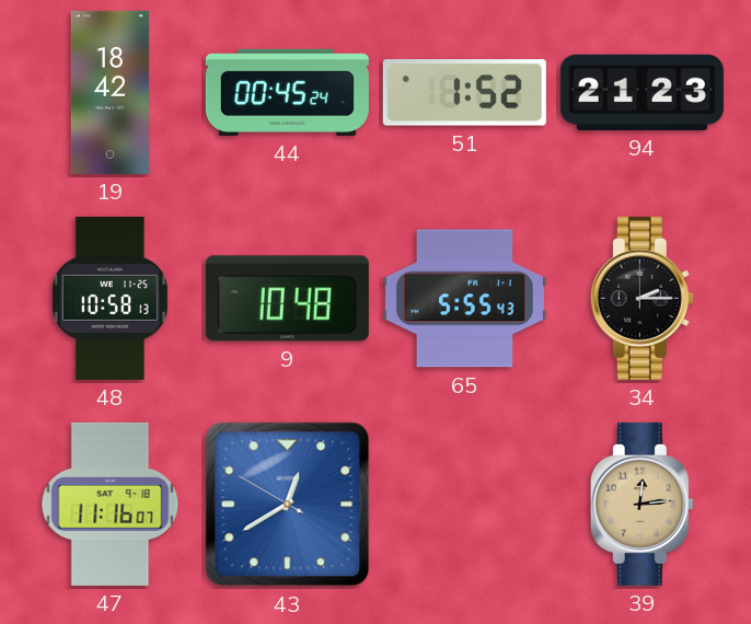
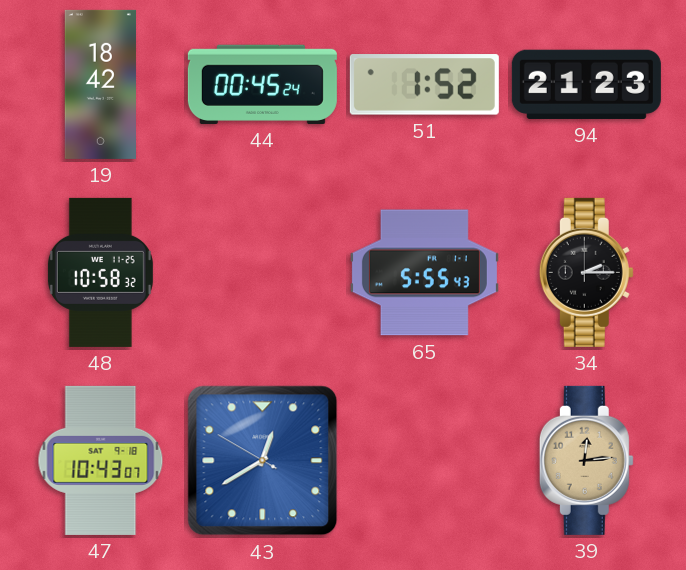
48: 10:58:13 -> 10:58:32 (100, 272)
9: 10:48 -> none (287, 299)
47: 11:16 -> 10:43 (101, 460)
